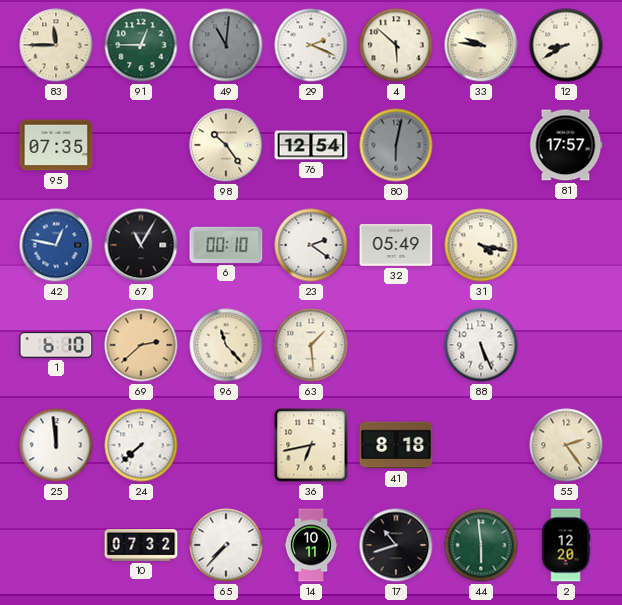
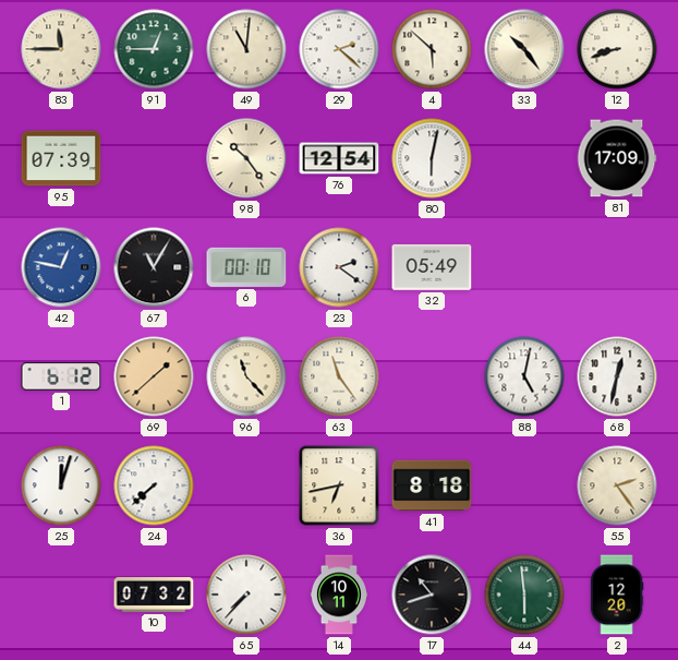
49 dial: grey -> cream (246, 49)
29: 2:19 -> 2:22 (339, 49)
33: 9:46 -> 10:24 (524, 49)
12: 8:40 -> 8:42 (617, 49)
95: 07:35 -> 07:39 (61, 158)
80 dial: grey -> white (432, 158)
81: 17:57 -> 17:09 (617, 158)
31: 4:17 -> none (481, 245)
1: 6:10 -> 6:12 (61, 376)
69: 2:38 -> 1:38 (154, 376)
63: 1:29 -> 11:24 (339, 376)
88: 5:26 -> 5:02 (524, 376)
68: none -> 12:32 (617, 376)
25: 11:59 -> 12:03 (61, 485)
